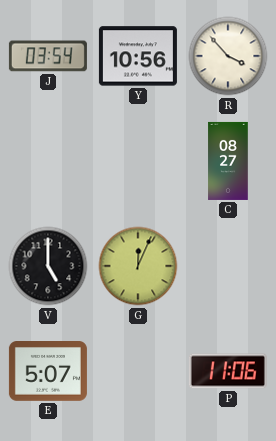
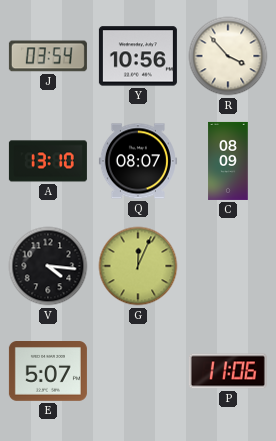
A: none -> 13:10 (48, 161)
Q: none -> 08:07 (138, 161)
C: 08:27 -> 08:09 (228, 161)
V: 5:00 -> 4:16 (48, 266)
